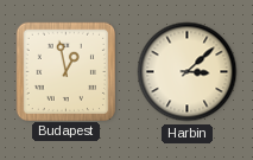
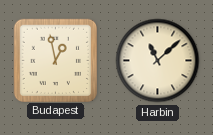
Harbin: 3:08 -> 11:08 (158, 61)
